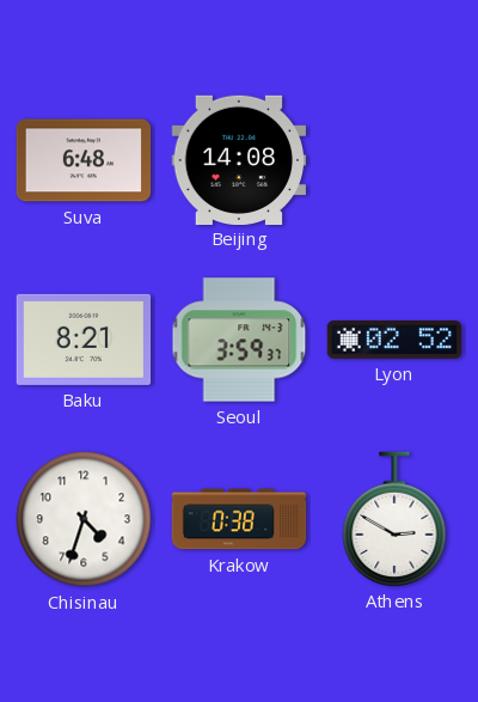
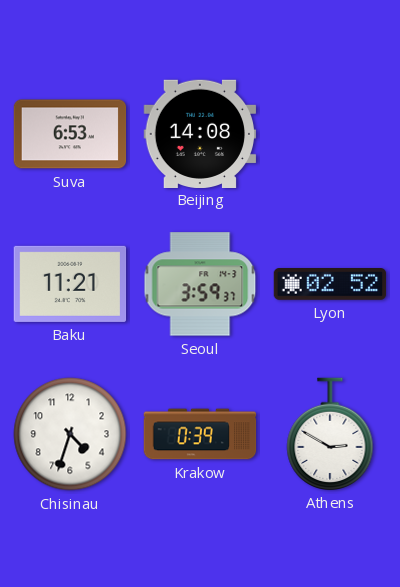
Suva: 6:48 -> 6:53 (70, 134)
Baku: 8:21 -> 11:21 (70, 284)
Krakow: 0:38 -> 0:39 (200, 434)
